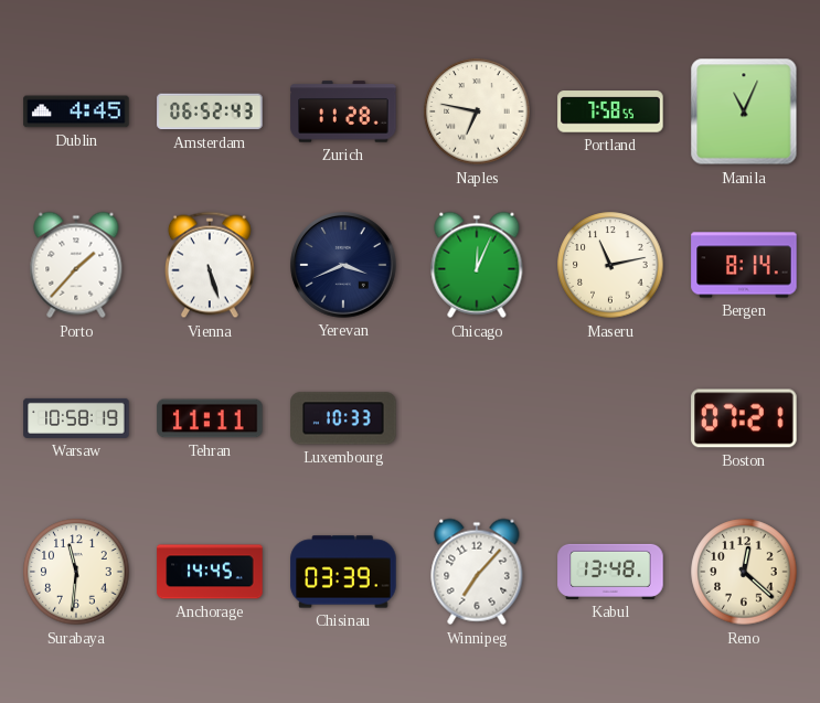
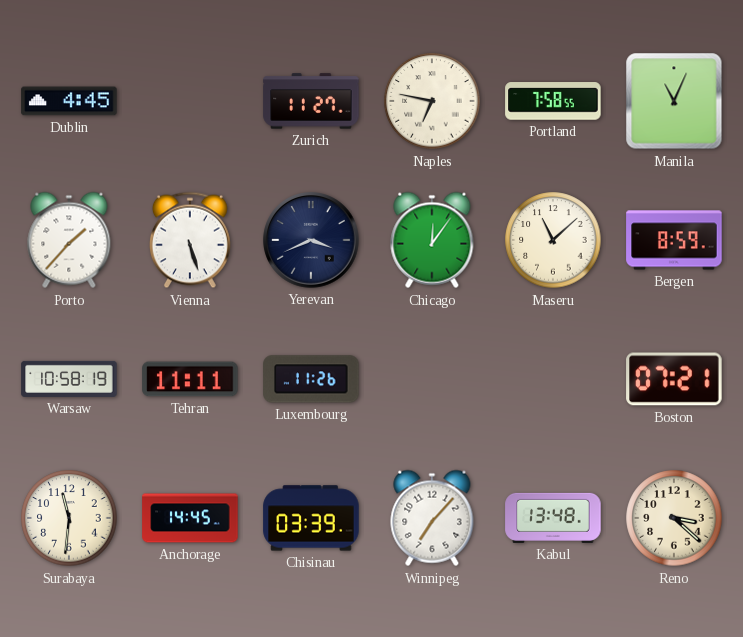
Amsterdam: 06:52 -> none (210, 111)
Zurich: 11:28 -> 11:27 (311, 101)
Chicago: 12:04 -> 12:06 (432, 240)
Maseru: 11:13 -> 11:08 (553, 240)
Bergen: 8:14 -> 8:59 (674, 240)
Luxembourg: 10:33 -> 11:26 (311, 379)
Reno: 12:22 -> 3:22 (674, 518)
